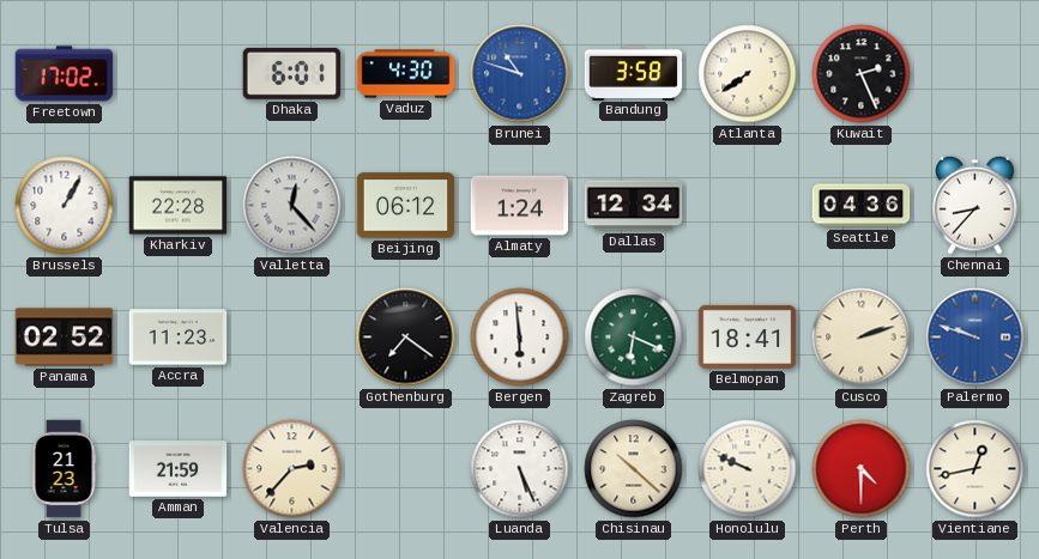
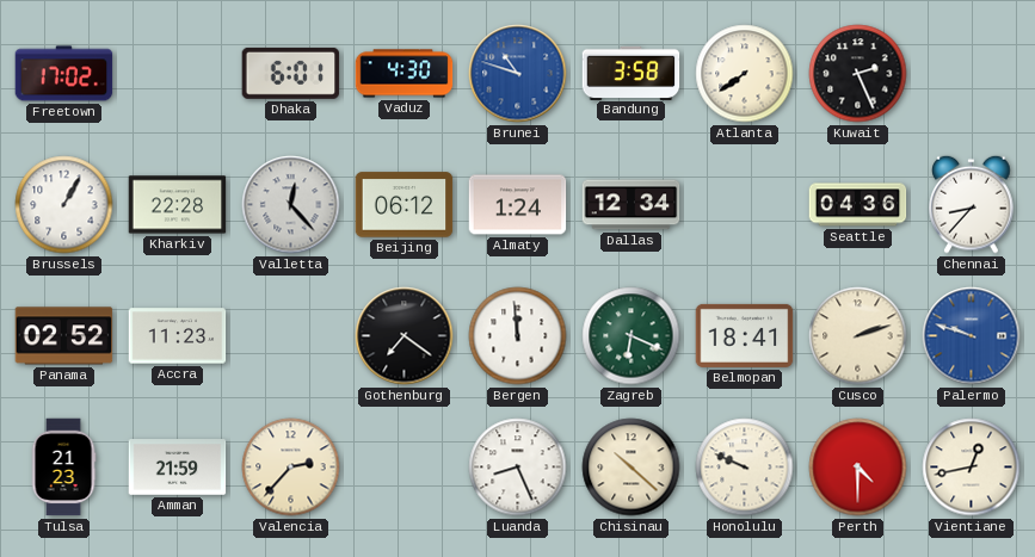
Bergen: 5:59 -> 11:59 (518, 336)
Luanda: 5:26 -> 8:26 (518, 468)
